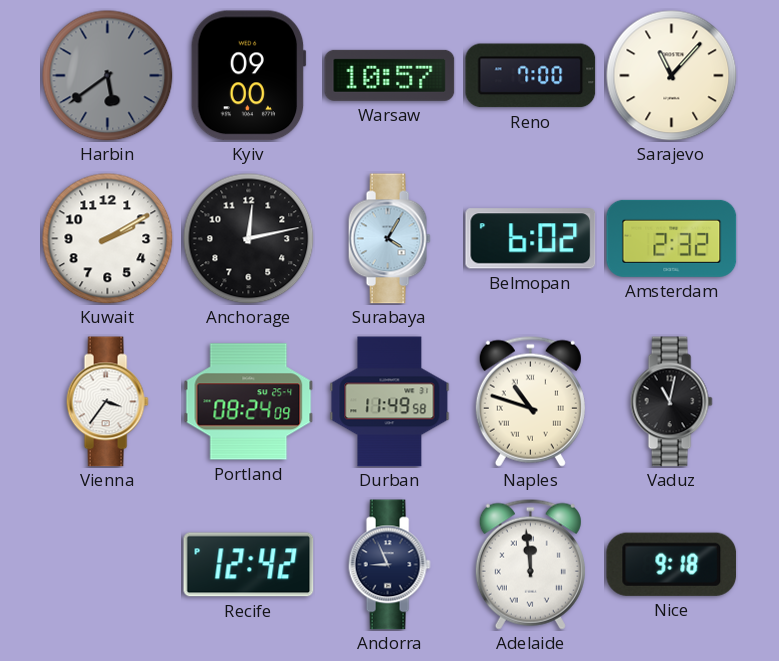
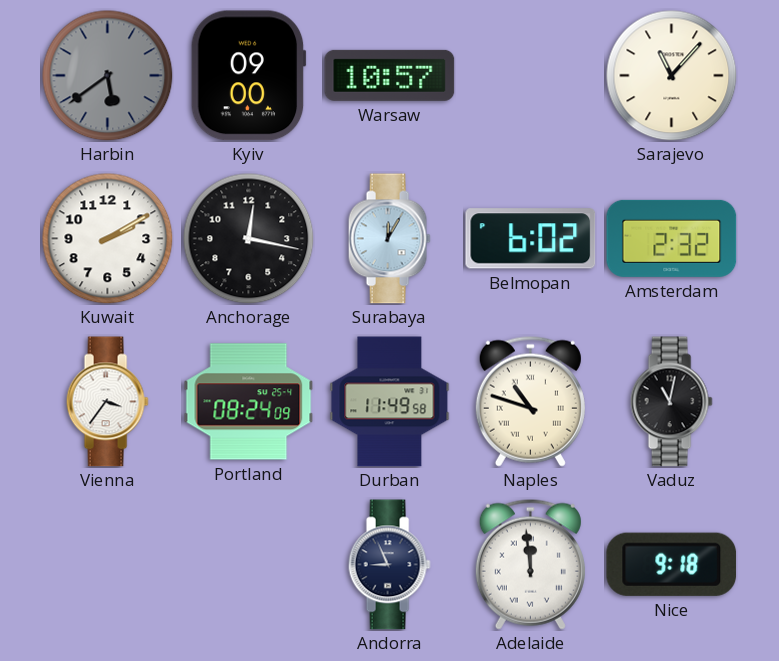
Reno: 7:00 -> none (531, 76)
Anchorage: 12:13 -> 12:17 (249, 239)
Surabaya: 4:05 -> 12:05 (389, 239)
Recife: 12:42 -> none (249, 565)
